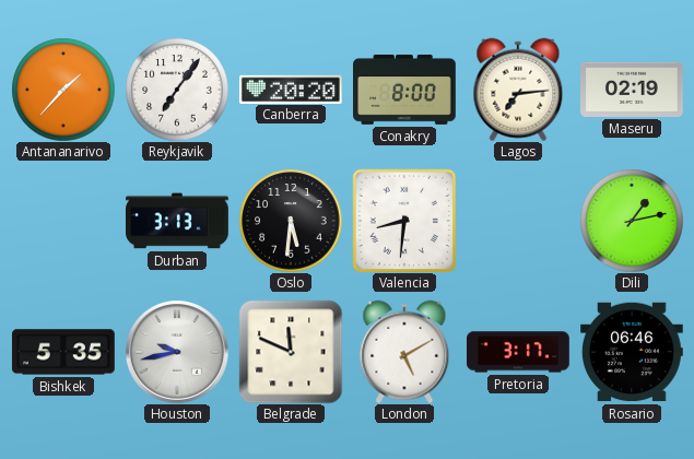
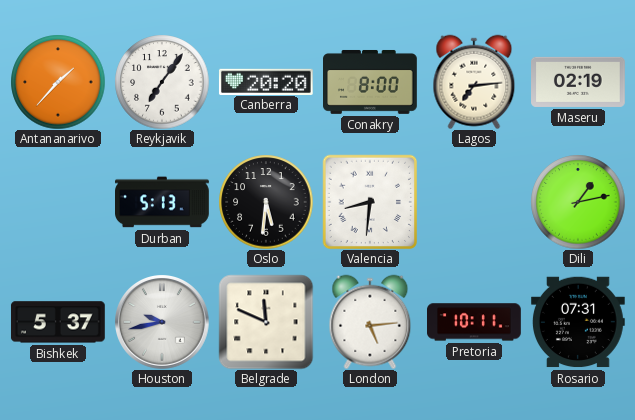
Durban: 3:13 -> 5:13 (163, 202)
Bishkek: 5:35 -> 5:37 (58, 322)
London: 5:10 -> 5:14 (370, 322)
Pretoria: 3:17 -> 10:11 (475, 322)
Rosario: 06:46 -> 07:31 (579, 322)
